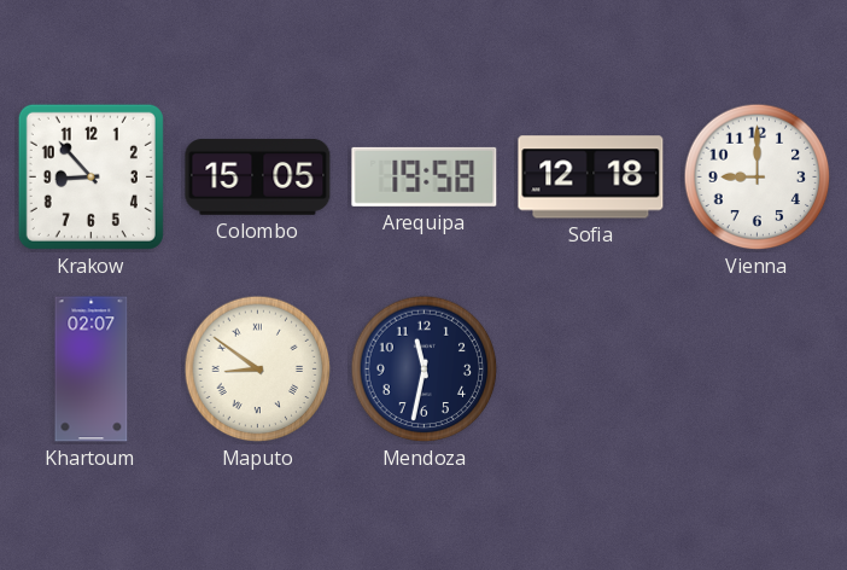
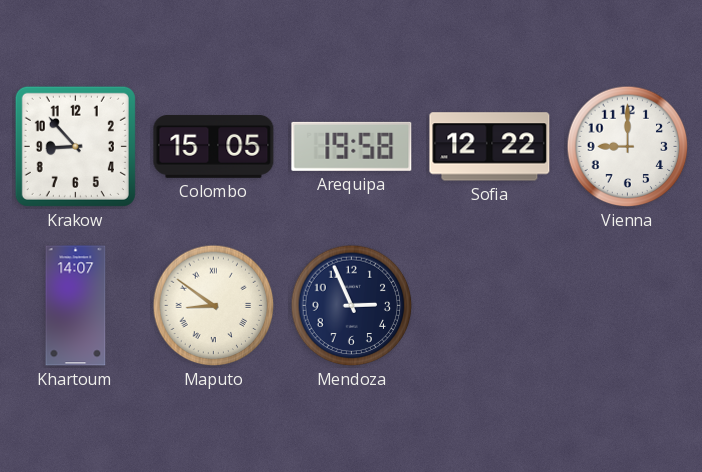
Sofia: 12:18 -> 12:22 (490, 147)
Khartoum: 02:07 -> 14:07 (76, 306)
Mendoza: 11:32 -> 2:56 (352, 306)
